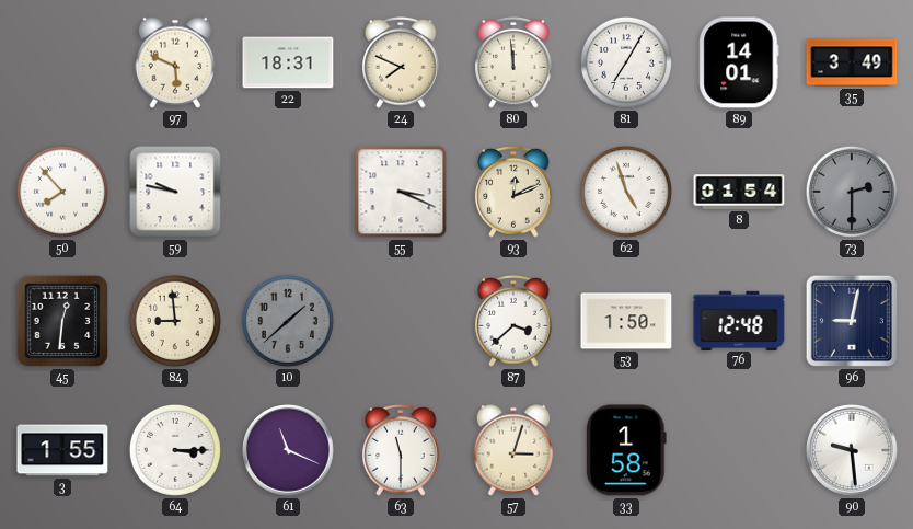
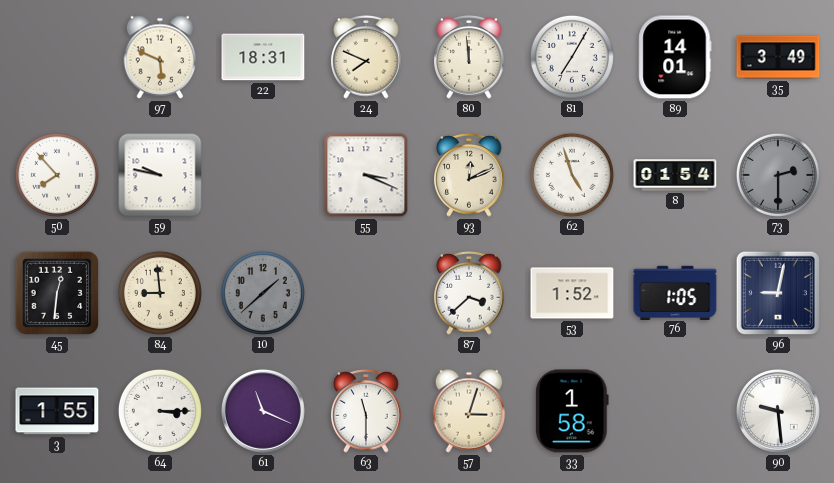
53: 1:50 -> 1:52 (572, 293)
76: 12:48 -> 1:05 (675, 292)
